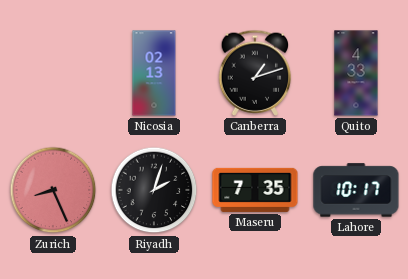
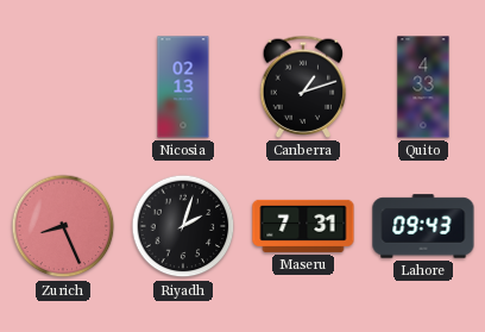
Maseru: 7:35 -> 7:31 (303, 226)
Lahore: 10:17 -> 09:43 (423, 226)
